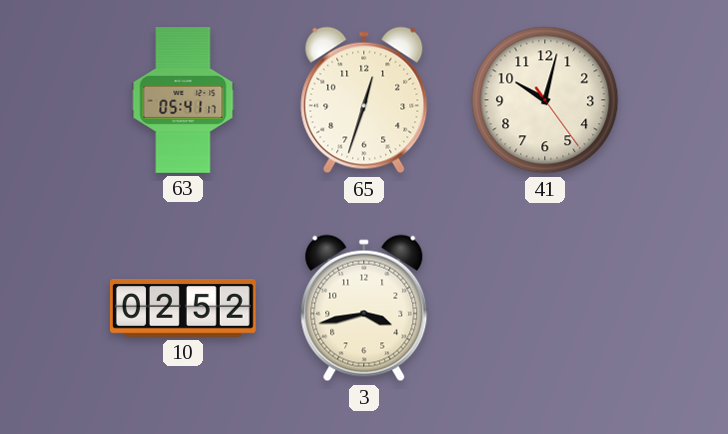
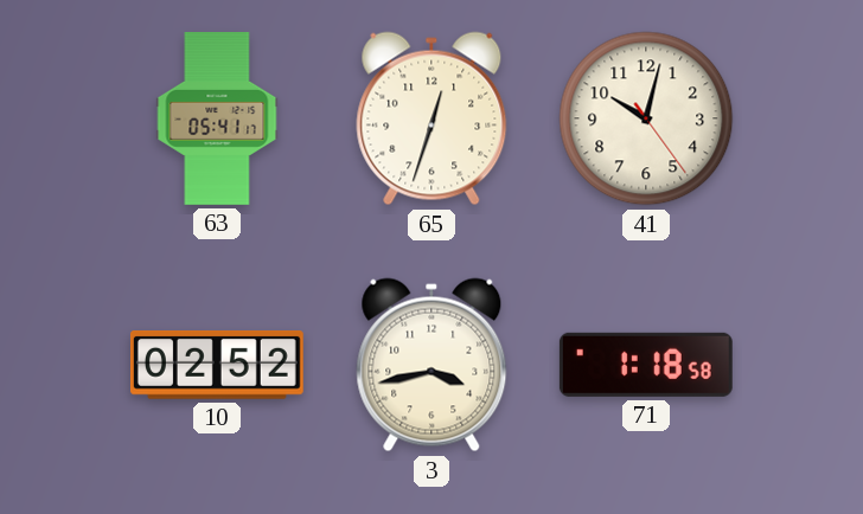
71: none -> 1:18 (646, 365)
